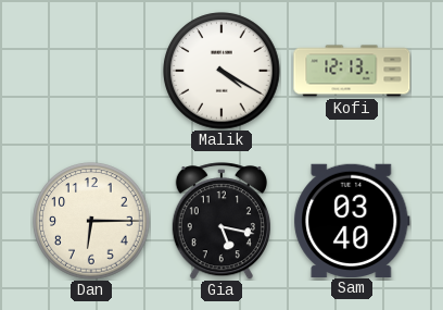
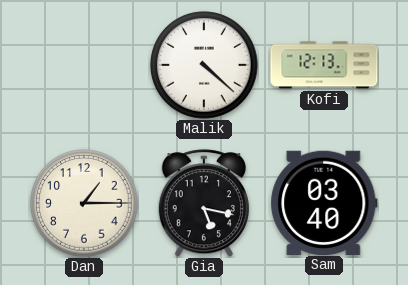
Malik: 4:20 -> 4:22 (204, 65)
Dan: 6:15 -> 1:15 (84, 203)
